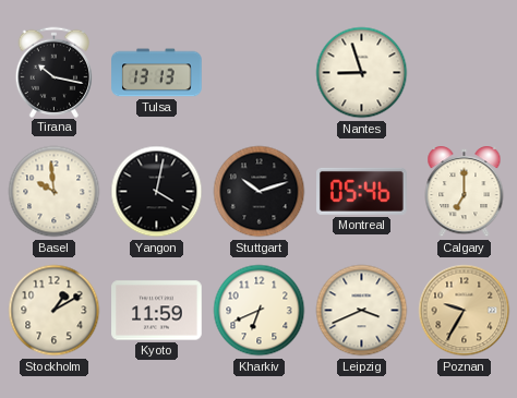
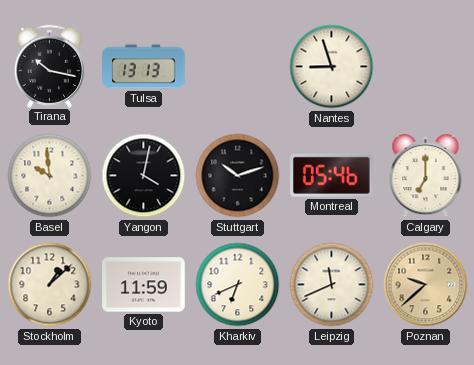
Stockholm: 1:10 -> 1:08 (50, 285)
Leipzig: 3:41 -> 11:41 (332, 285)
Poznan: 9:35 -> 9:38 (426, 285)
